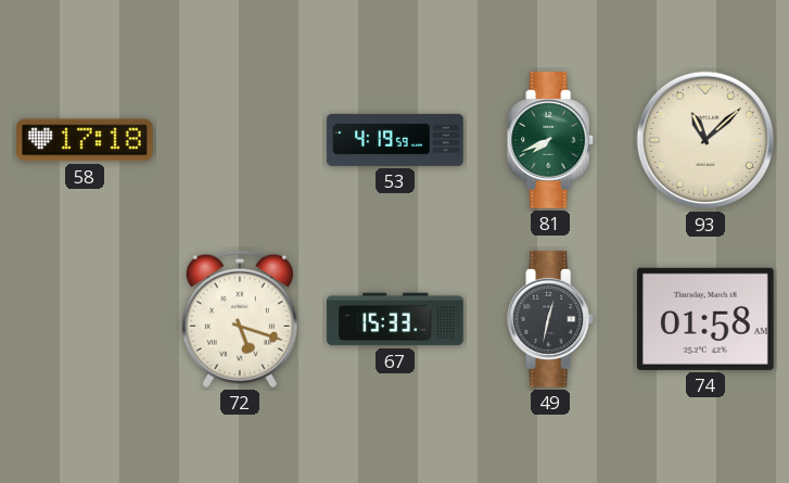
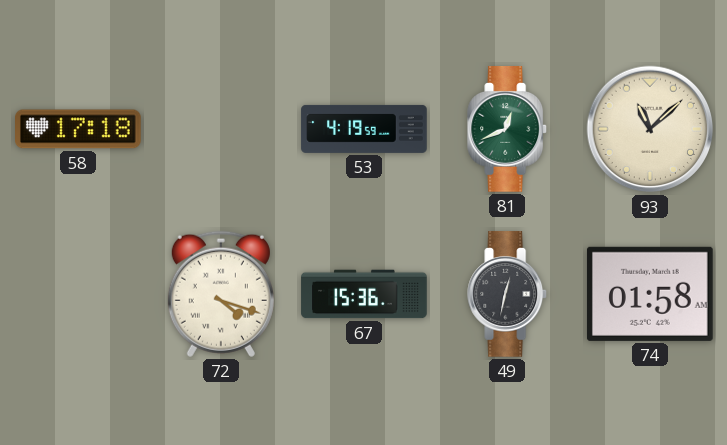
81: 7:41 -> 12:41 (508, 129)
72: 5:18 -> 4:18 (221, 294)
67: 15:33 -> 15:36 (364, 294)
